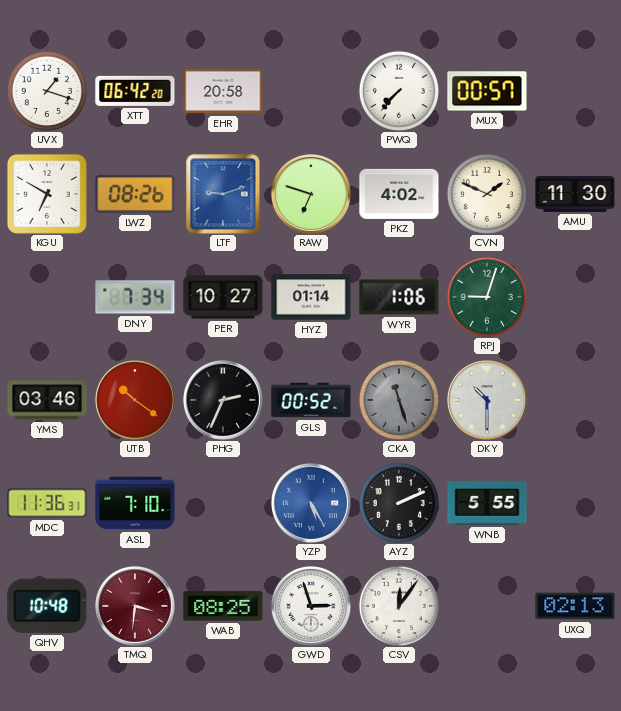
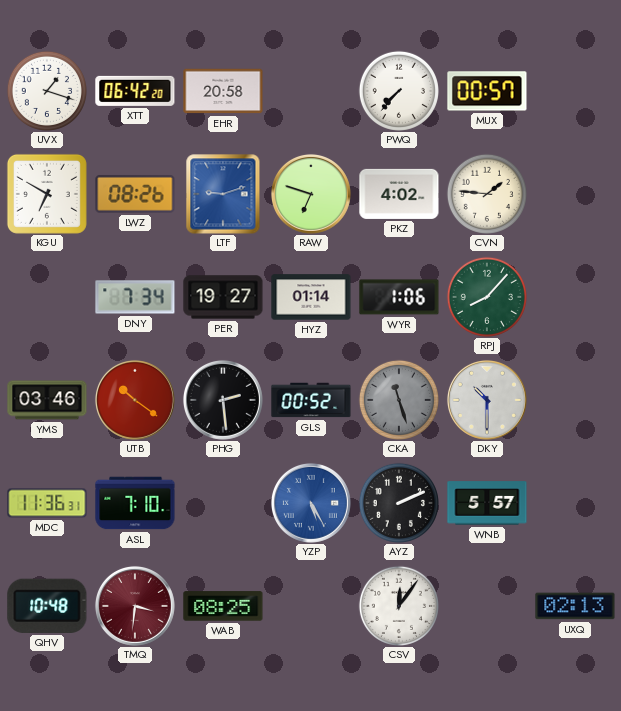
CVN: 1:49 -> 1:46 (487, 194)
AMU: 11:30 -> none (575, 194)
PER: 10:27 -> 19:27 (223, 297)
RPJ: 9:03 -> 8:07 (487, 297)
PHG: 2:34 -> 2:29 (223, 400)
WNB: 5:55 -> 5:57 (487, 503)
GWD: 2:57 -> none (311, 606)
